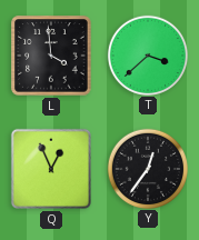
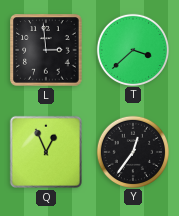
L: 3:59 -> 2:59 (46, 50)
